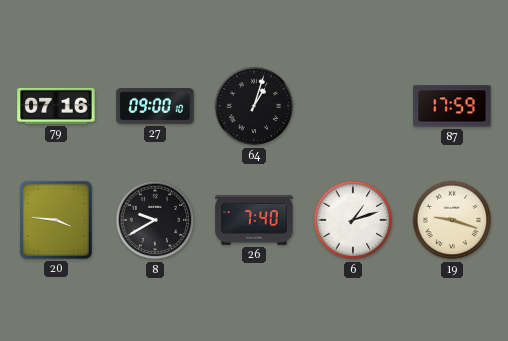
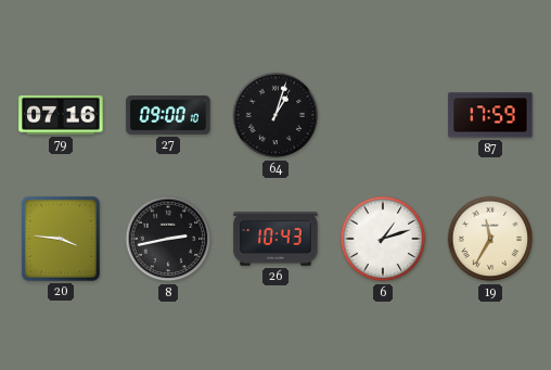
8: 9:40 -> 2:43 (168, 239)
26: 7:40 -> 10:43 (275, 239)
19: 9:18 -> 11:35 (490, 239)
